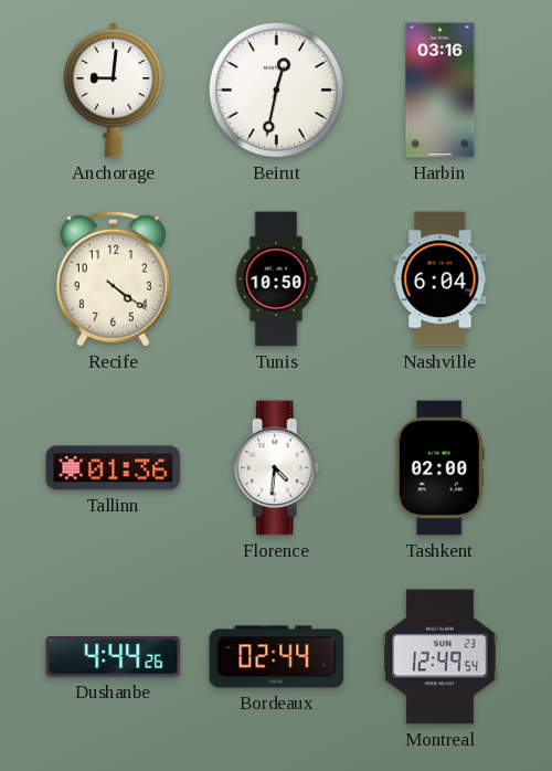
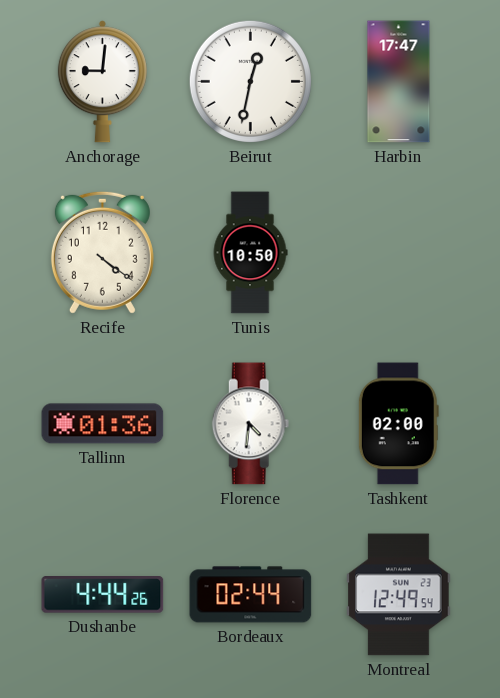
Harbin: 03:16 -> 17:47 (399, 82)
Nashville: 6:04 -> none (440, 279)
